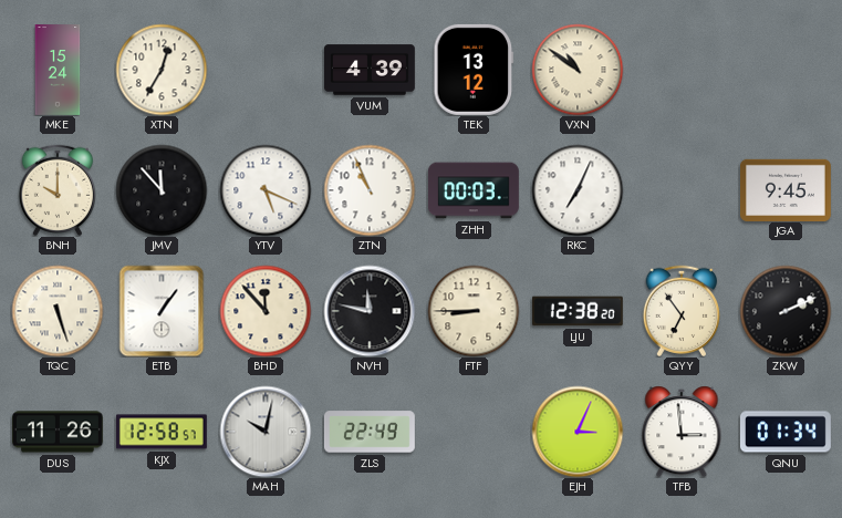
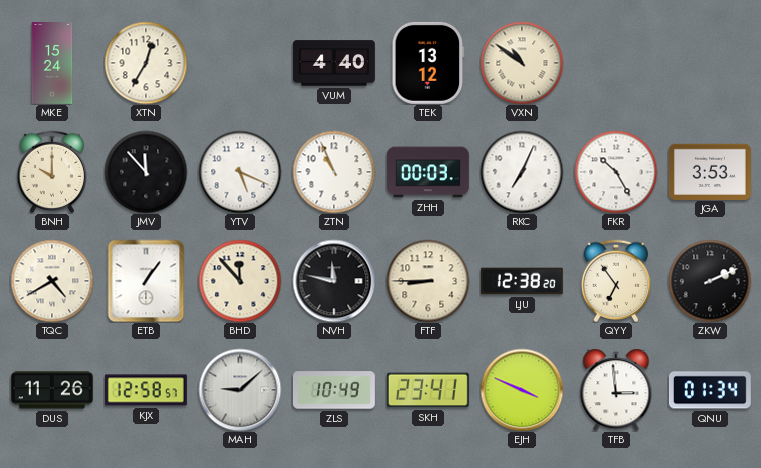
VUM: 4:39 -> 4:40 (334, 63)
FKR: none -> 10:25 (616, 172)
JGA: 9:45 -> 3:53 (710, 171)
TQC: 5:27 -> 4:40 (52, 281)
MAH: 10:02 -> 9:08 (240, 390)
ZLS: 22:49 -> 10:49 (334, 390)
SKH: none -> 23:41 (428, 390)
EJH: 3:04 -> 3:49 (522, 390)
